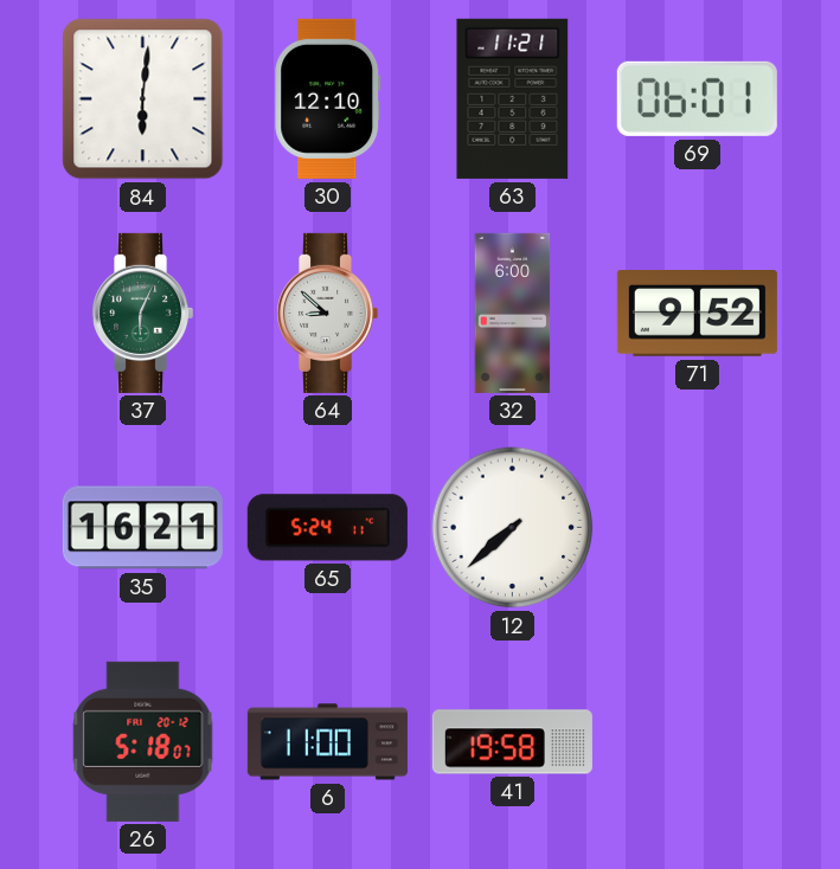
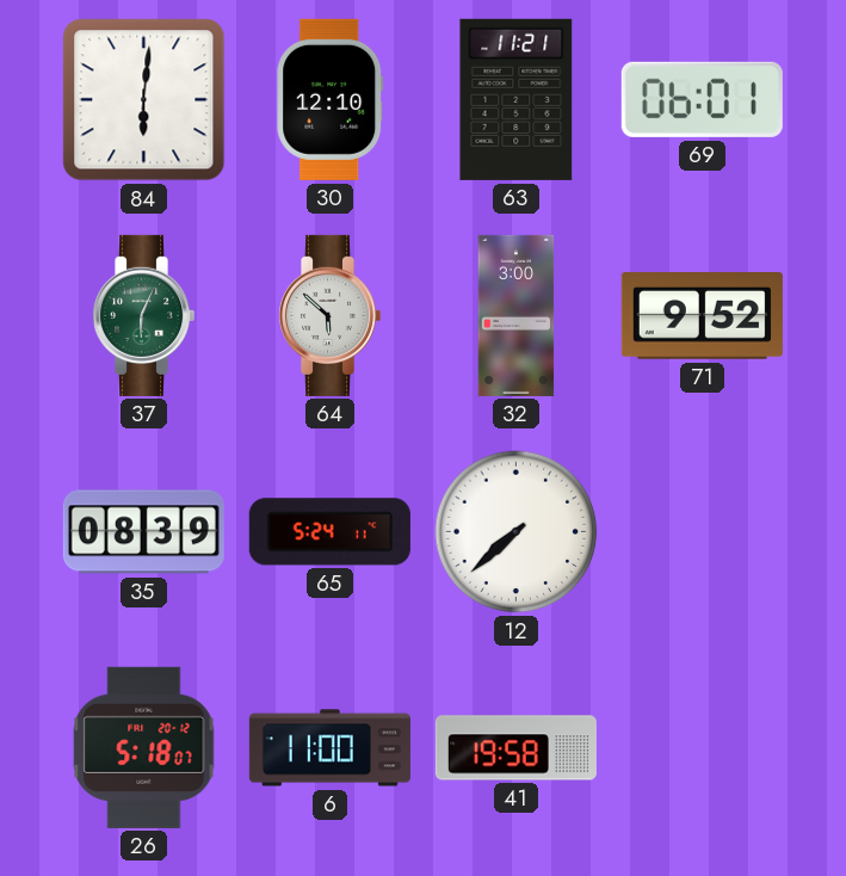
64: 8:52 -> 5:52 (331, 315)
32: 6:00 -> 3:00 (517, 315)
35: 16:21 -> 08:39 (143, 532)
